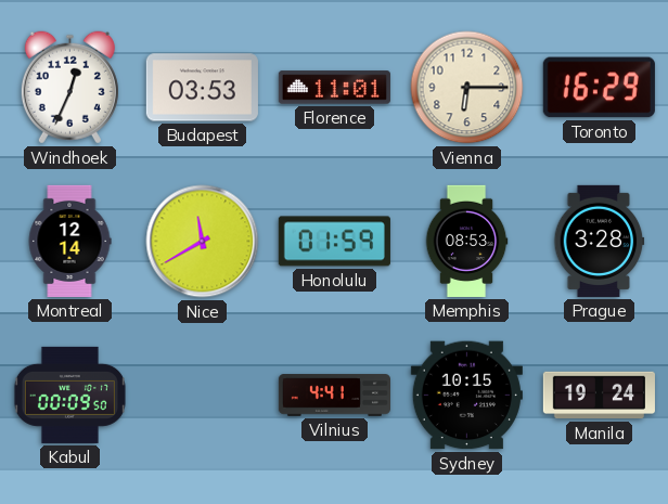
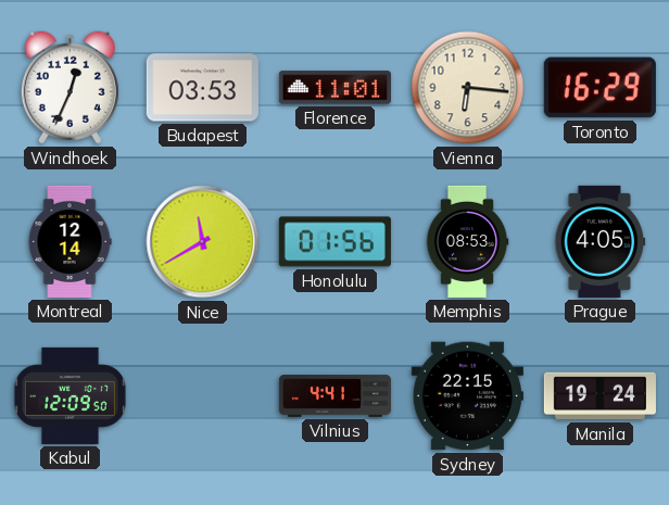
Vienna: 6:15 -> 6:16 (468, 88)
Honolulu: 01:59 -> 01:56 (335, 242)
Prague: 3:28 -> 4:05 (601, 241)
Kabul: 00:09 -> 12:09 (70, 395)
Sydney: 10:15 -> 22:15 (467, 396)
